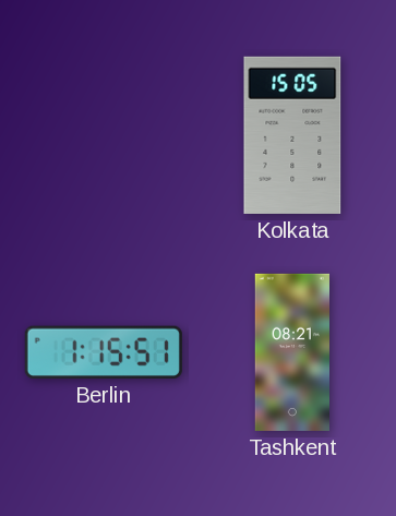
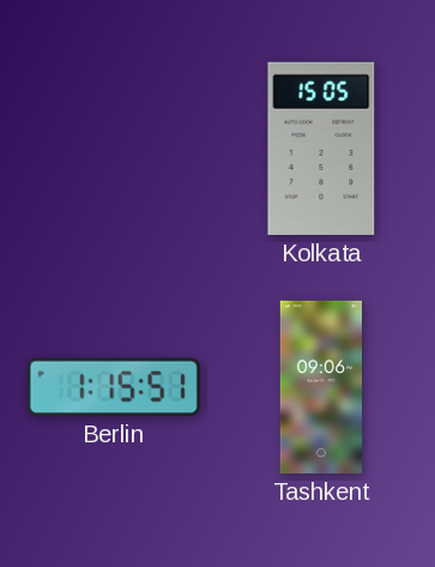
Tashkent: 08:21 -> 09:06 (320, 387)
